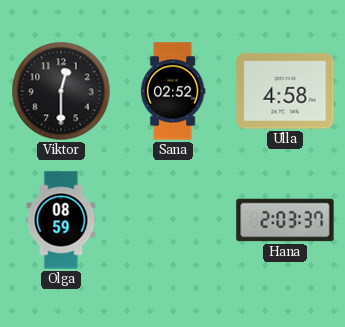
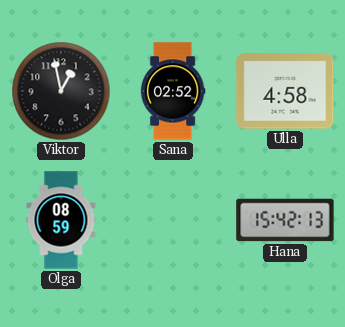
Viktor: 12:30 -> 12:58 (61, 91)
Hana: 2:03 -> 15:42 (285, 220)
